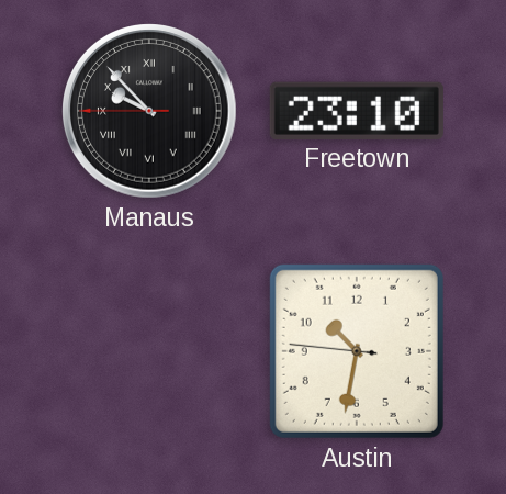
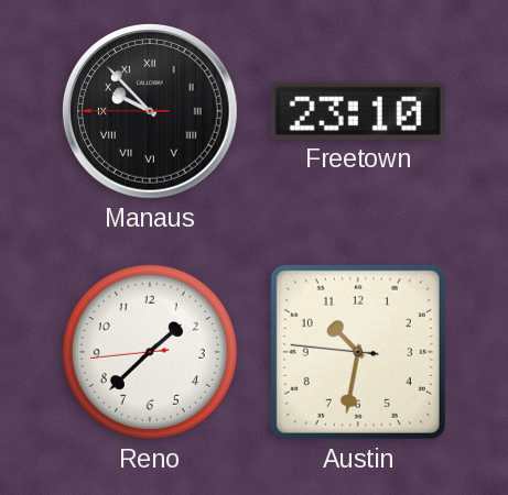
Reno: none -> 1:37 (150, 352)
